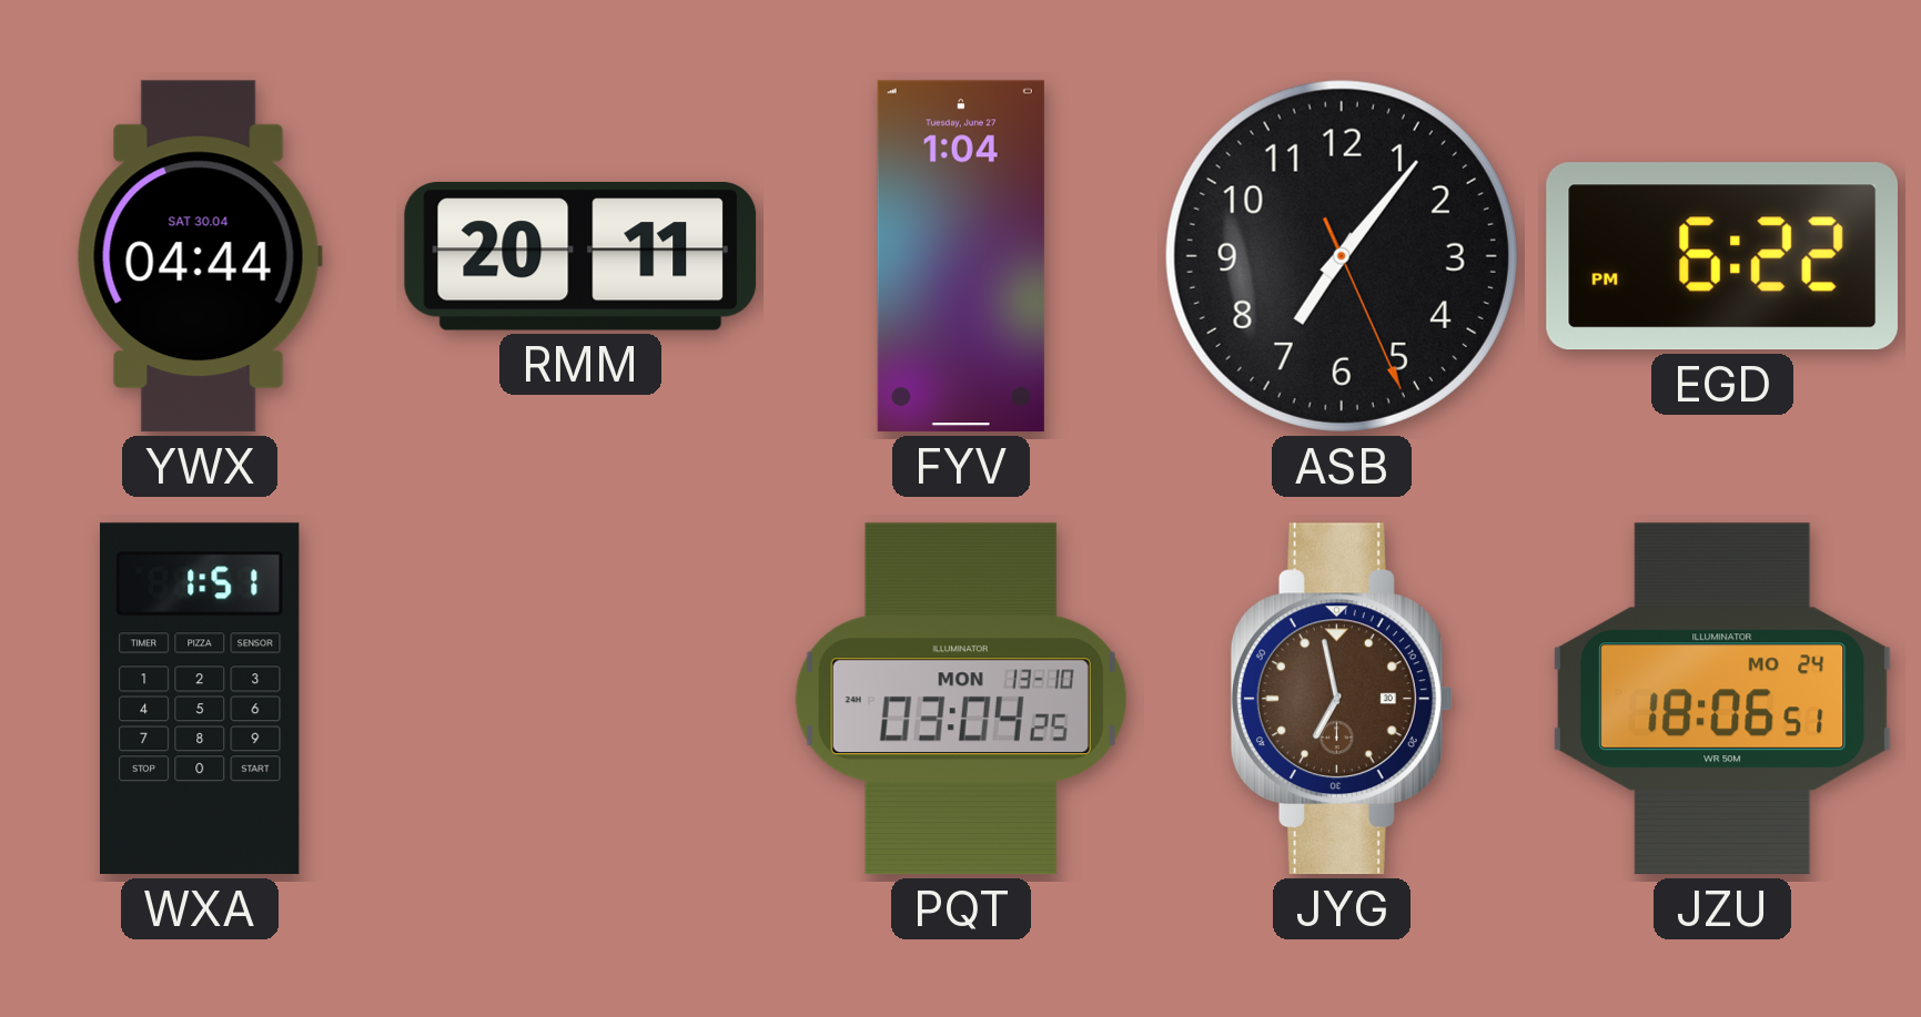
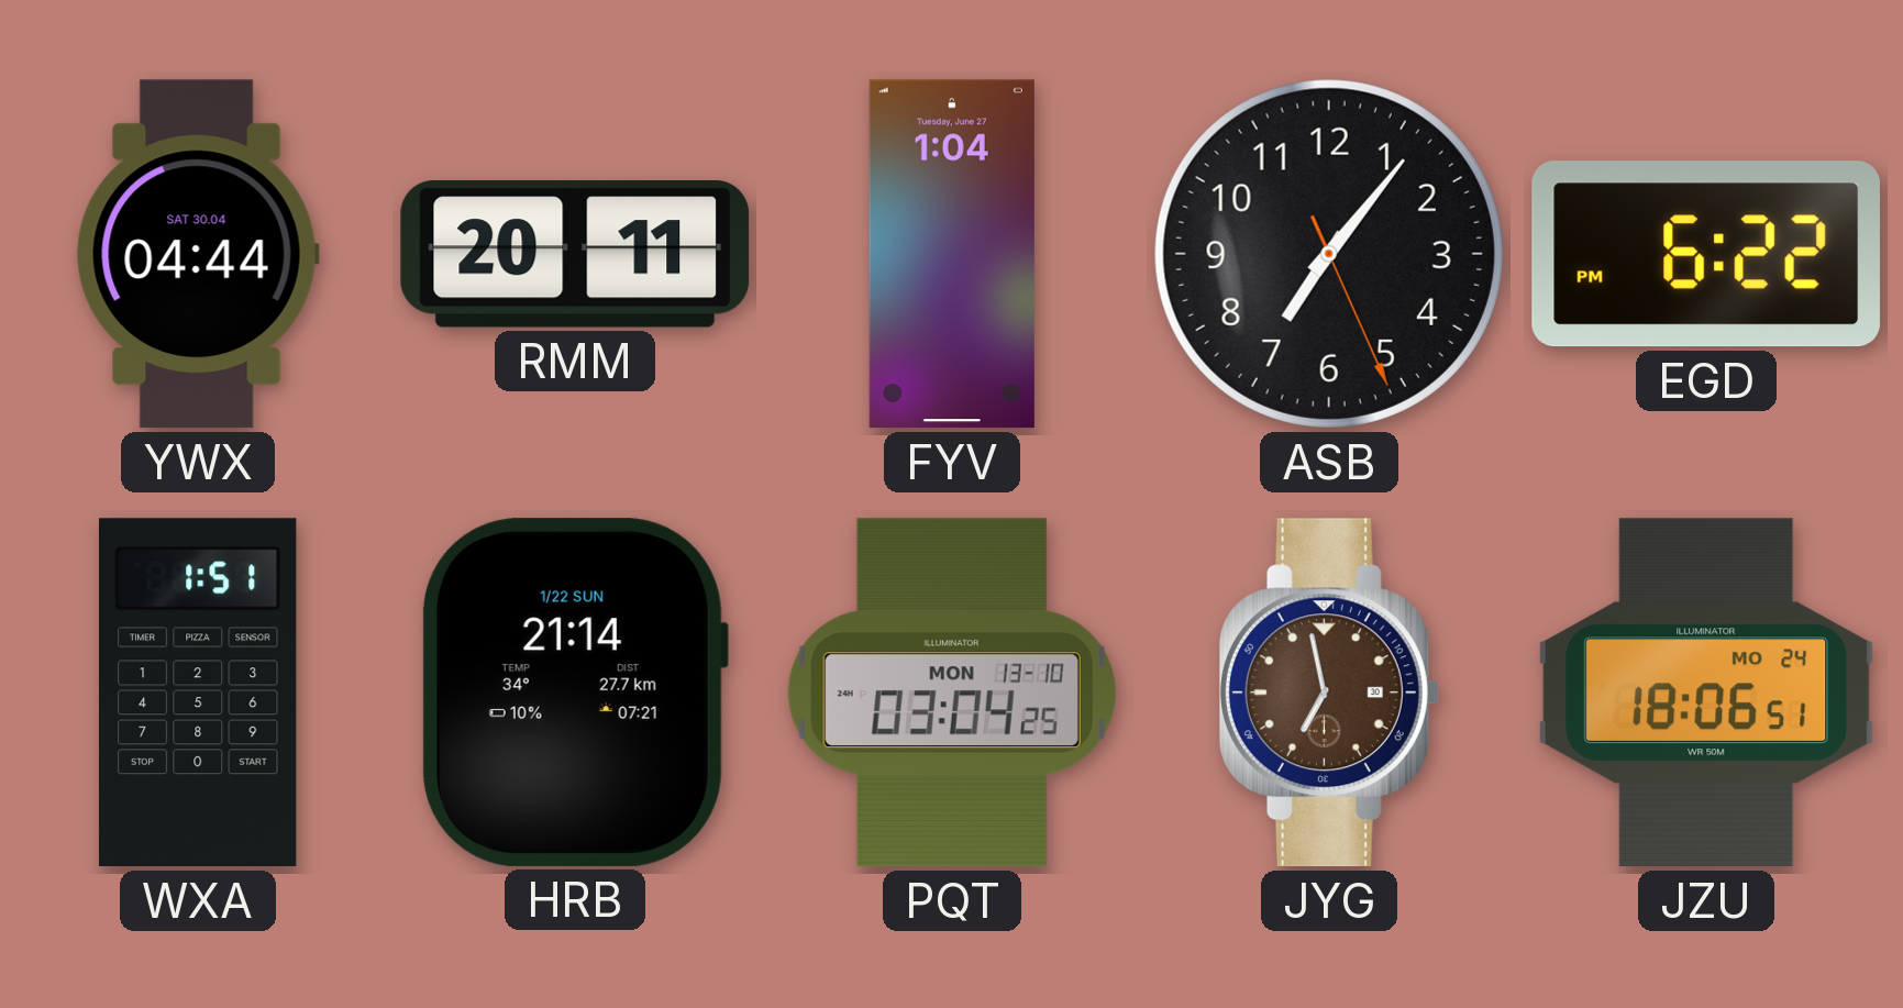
HRB: none -> 21:14 (574, 693)
